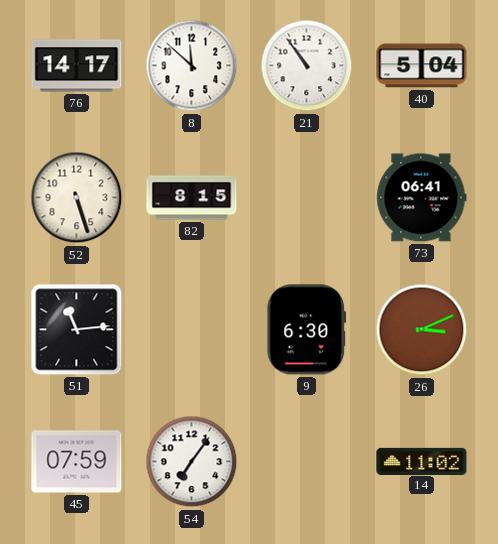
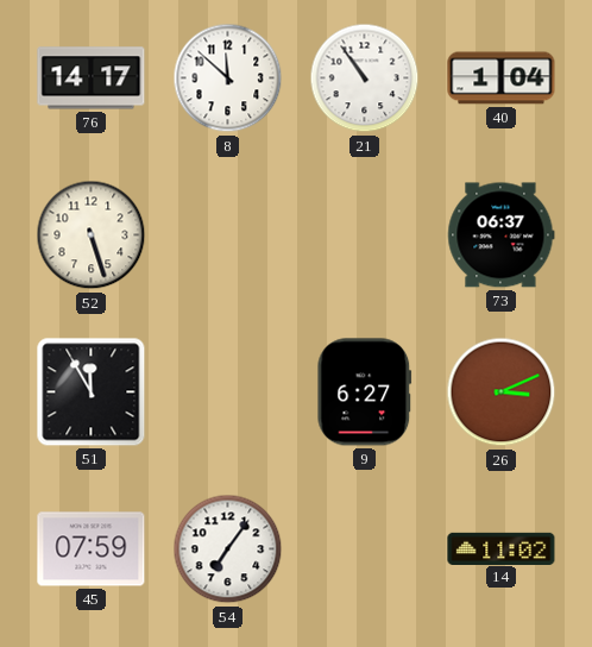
40: 5:04 -> 1:04 (502, 78)
82: 8:15 -> none (192, 198)
73: 06:41 -> 06:37 (502, 235)
51: 11:14 -> 11:55 (92, 392)
9: 6:30 -> 6:27 (365, 392)
